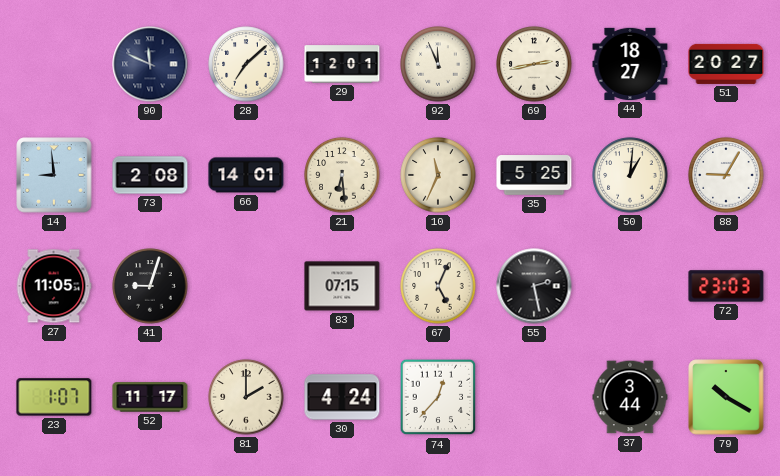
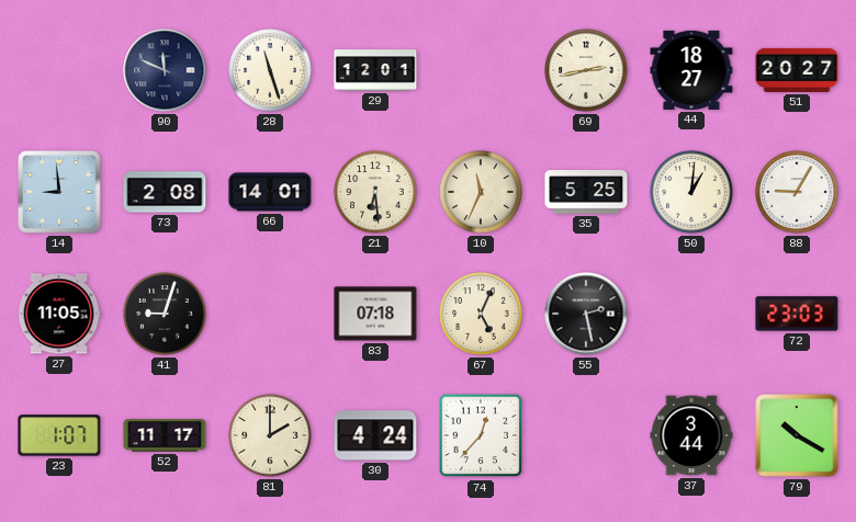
28: 7:08 -> 11:27 (270, 70)
92: 11:56 -> none (438, 64)
83: 07:15 -> 07:18 (375, 314)
